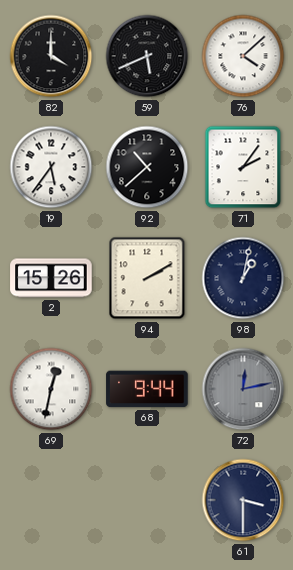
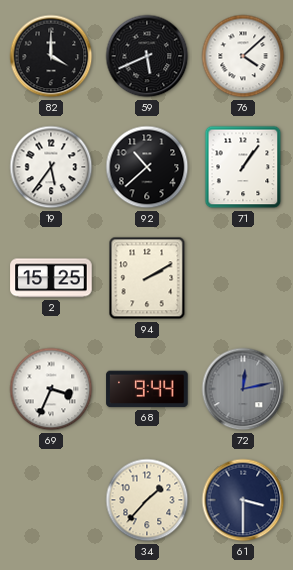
71: 2:06 -> 1:06 (243, 167)
2: 15:26 -> 15:25 (51, 278)
98: 1:02 -> none (243, 278)
69: 12:32 -> 3:34 (51, 389)
34: none -> 1:37 (147, 500)
